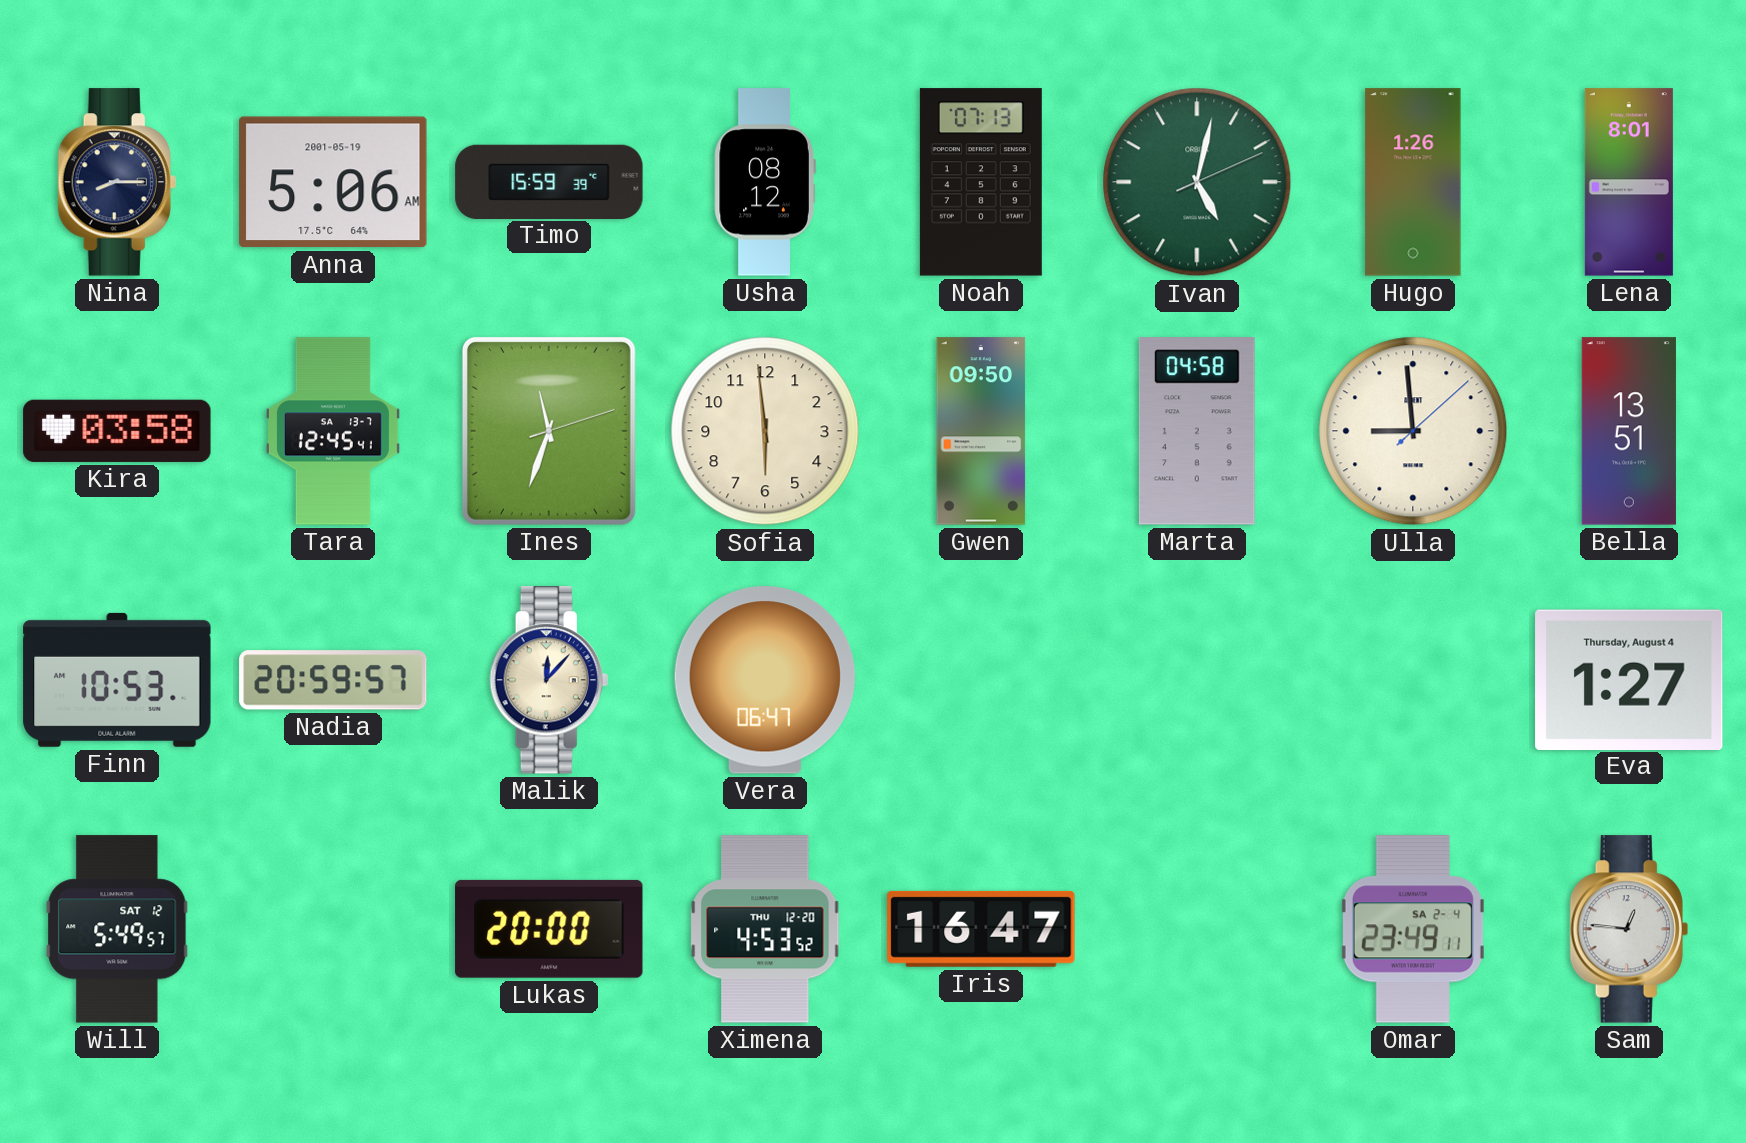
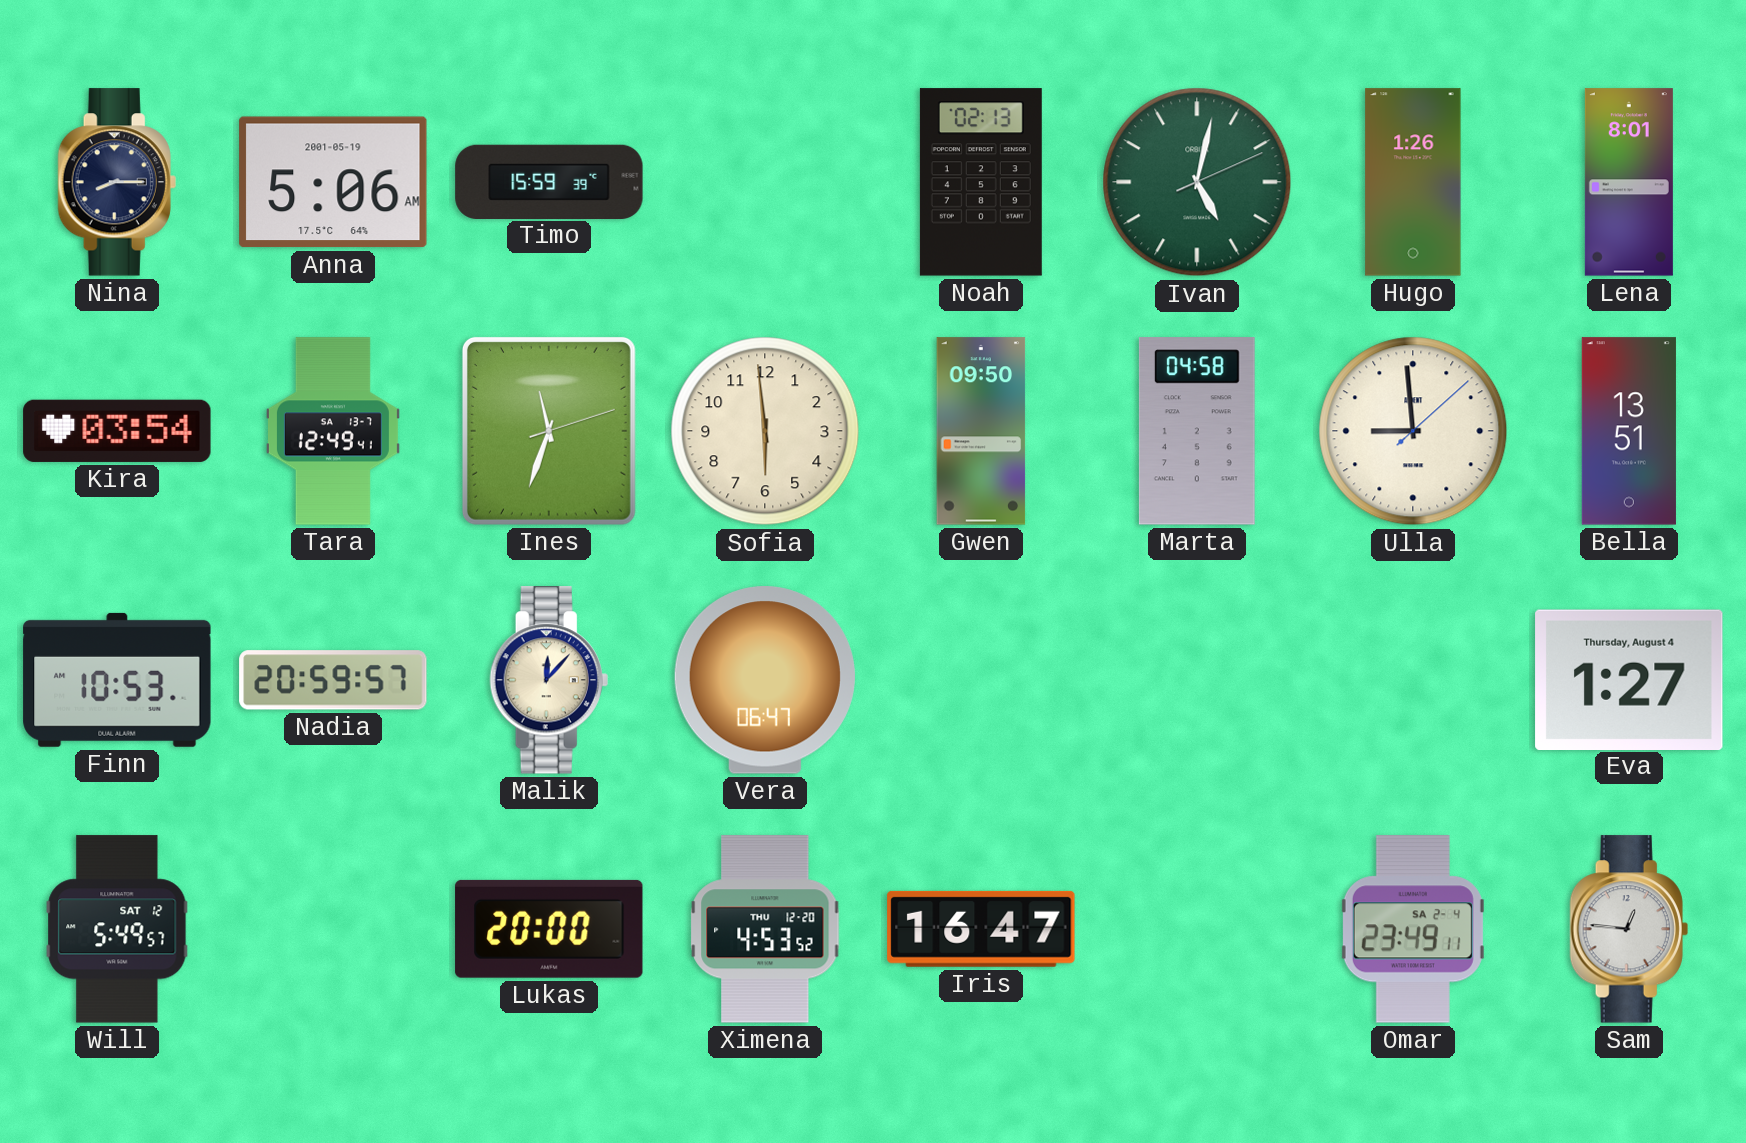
Usha: 08:12 -> none (765, 182)
Noah: 07:13 -> 02:13 (981, 182)
Kira: 03:58 -> 03:54 (117, 431)
Tara: 12:45 -> 12:49 (333, 431)
